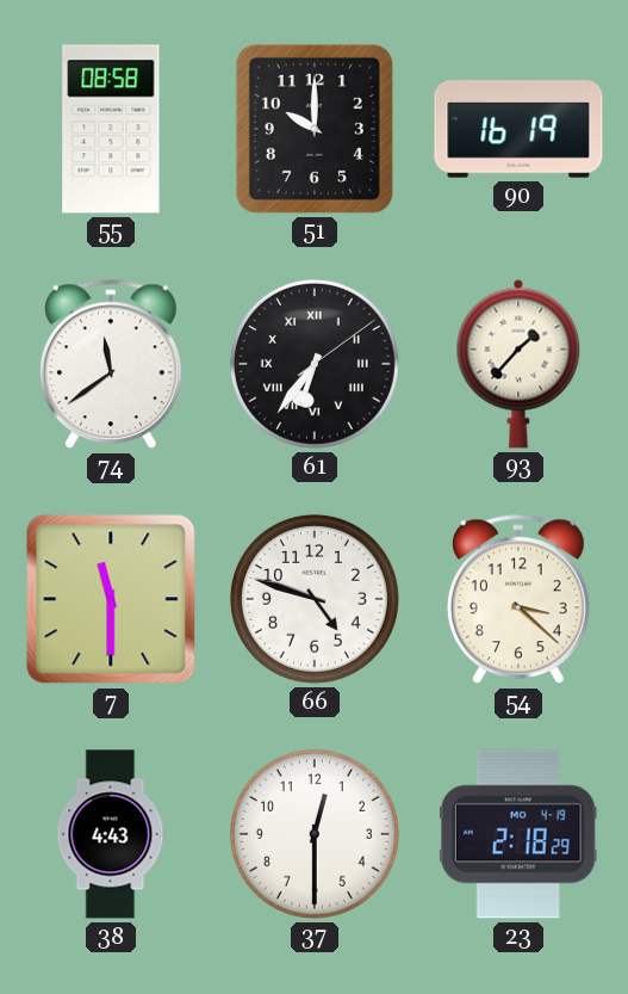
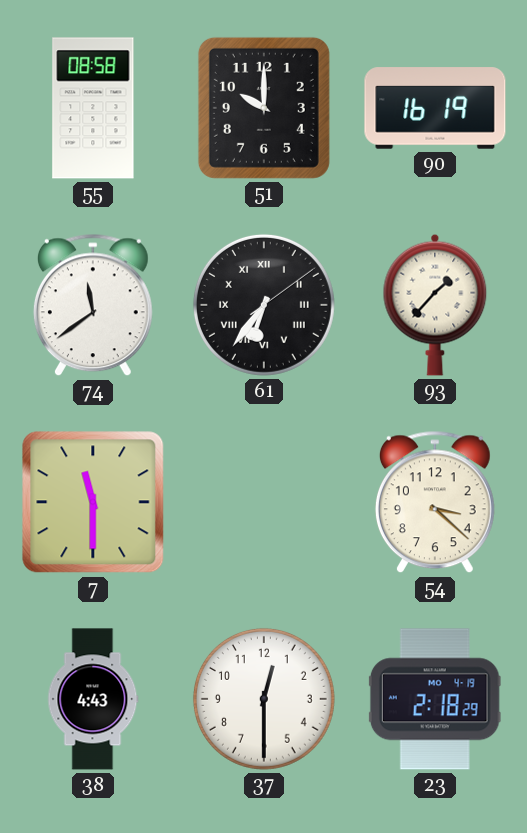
66: 4:48 -> none (315, 599)
